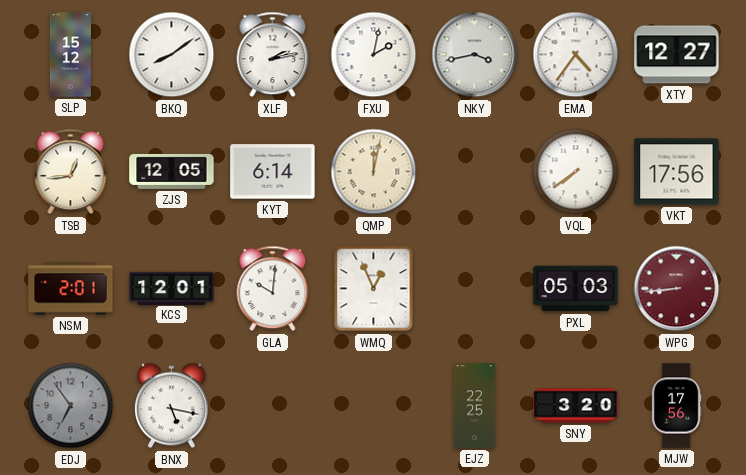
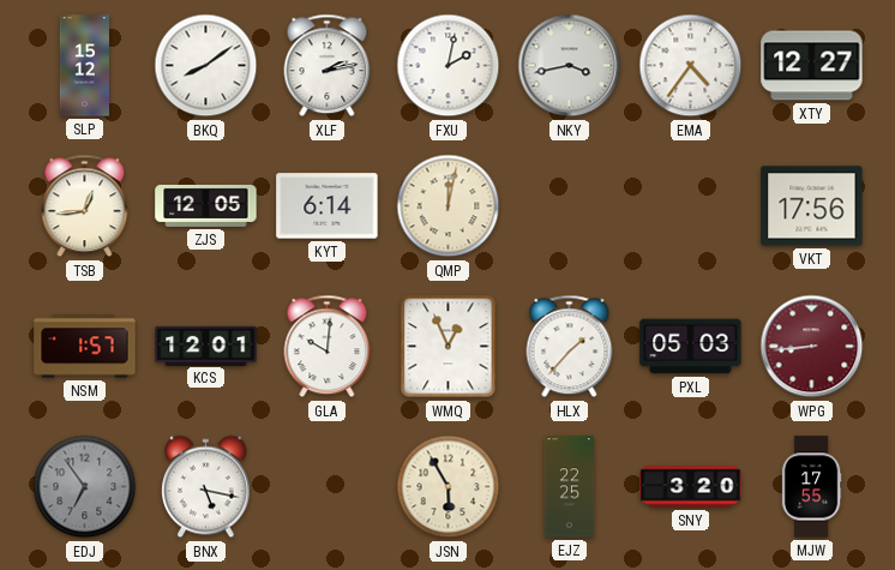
VQL: 7:39 -> none (576, 172)
NSM: 2:01 -> 1:57 (85, 347)
HLX: none -> 1:37 (570, 347)
JSN: none -> 5:55 (449, 487)
MJW: 17:56 -> 17:55 (811, 487)
